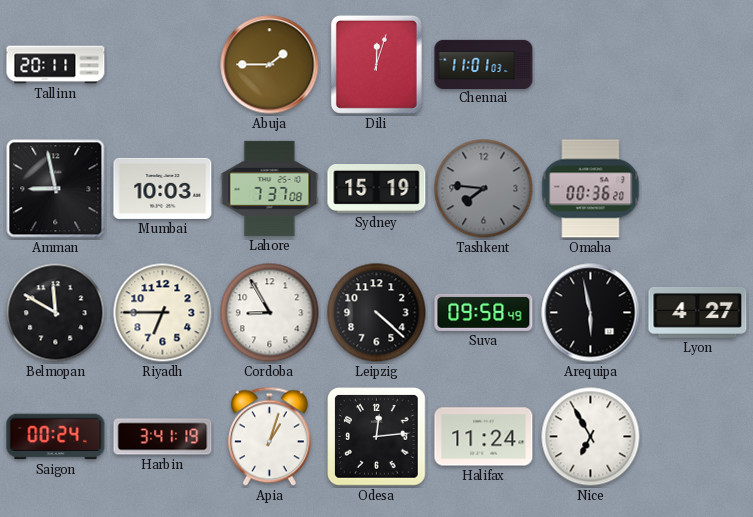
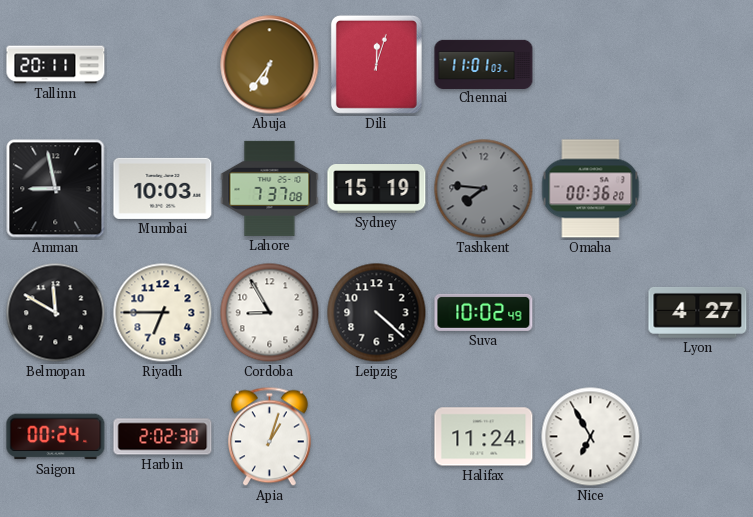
Abuja: 1:45 -> 6:36 (270, 65)
Suva: 09:58 -> 10:02 (484, 312)
Arequipa: 5:58 -> none (591, 313)
Harbin: 3:41 -> 2:02 (163, 437)
Odesa: 12:14 -> none (377, 437)
